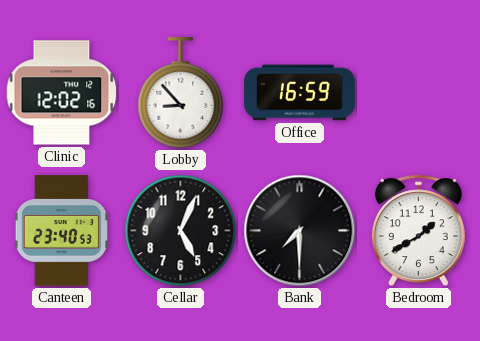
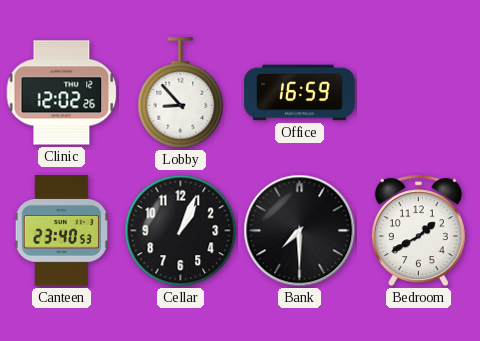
Clinic: 12:02:16 -> 12:02:26 (62, 93)
Cellar: 5:04 -> 1:04 (181, 231)
